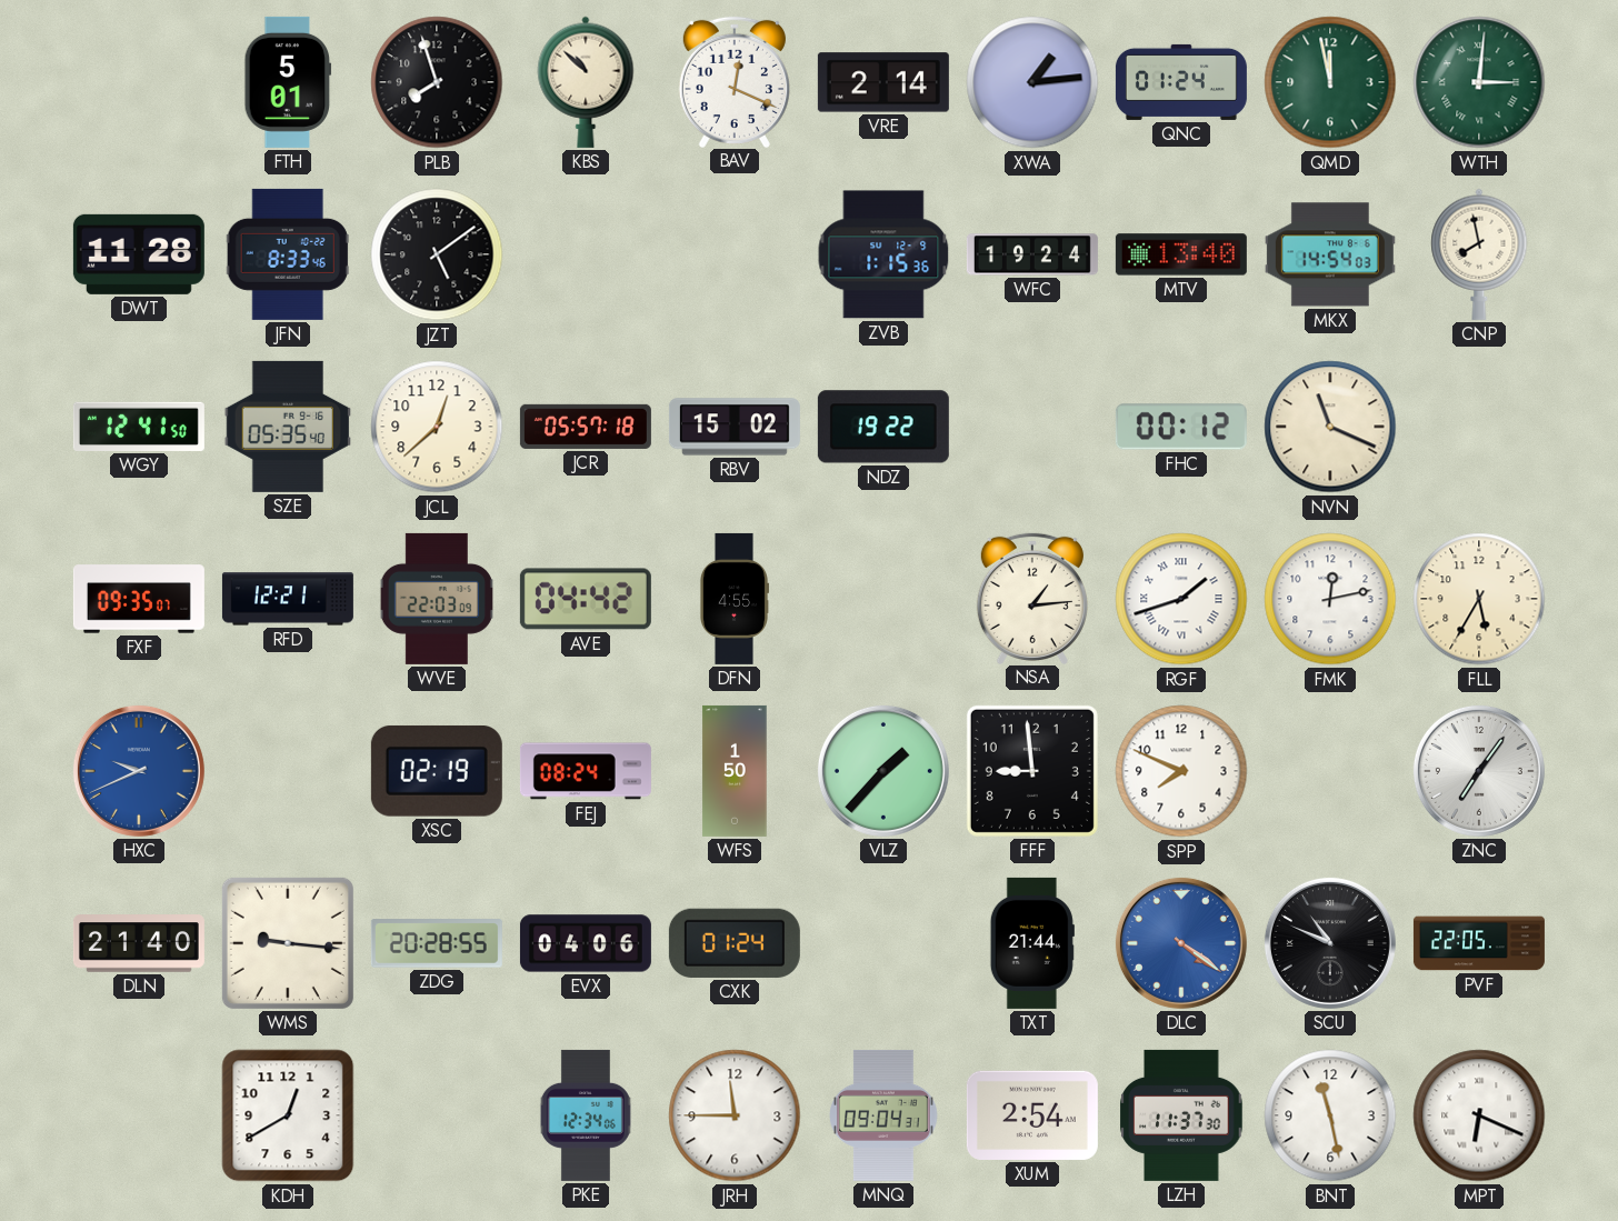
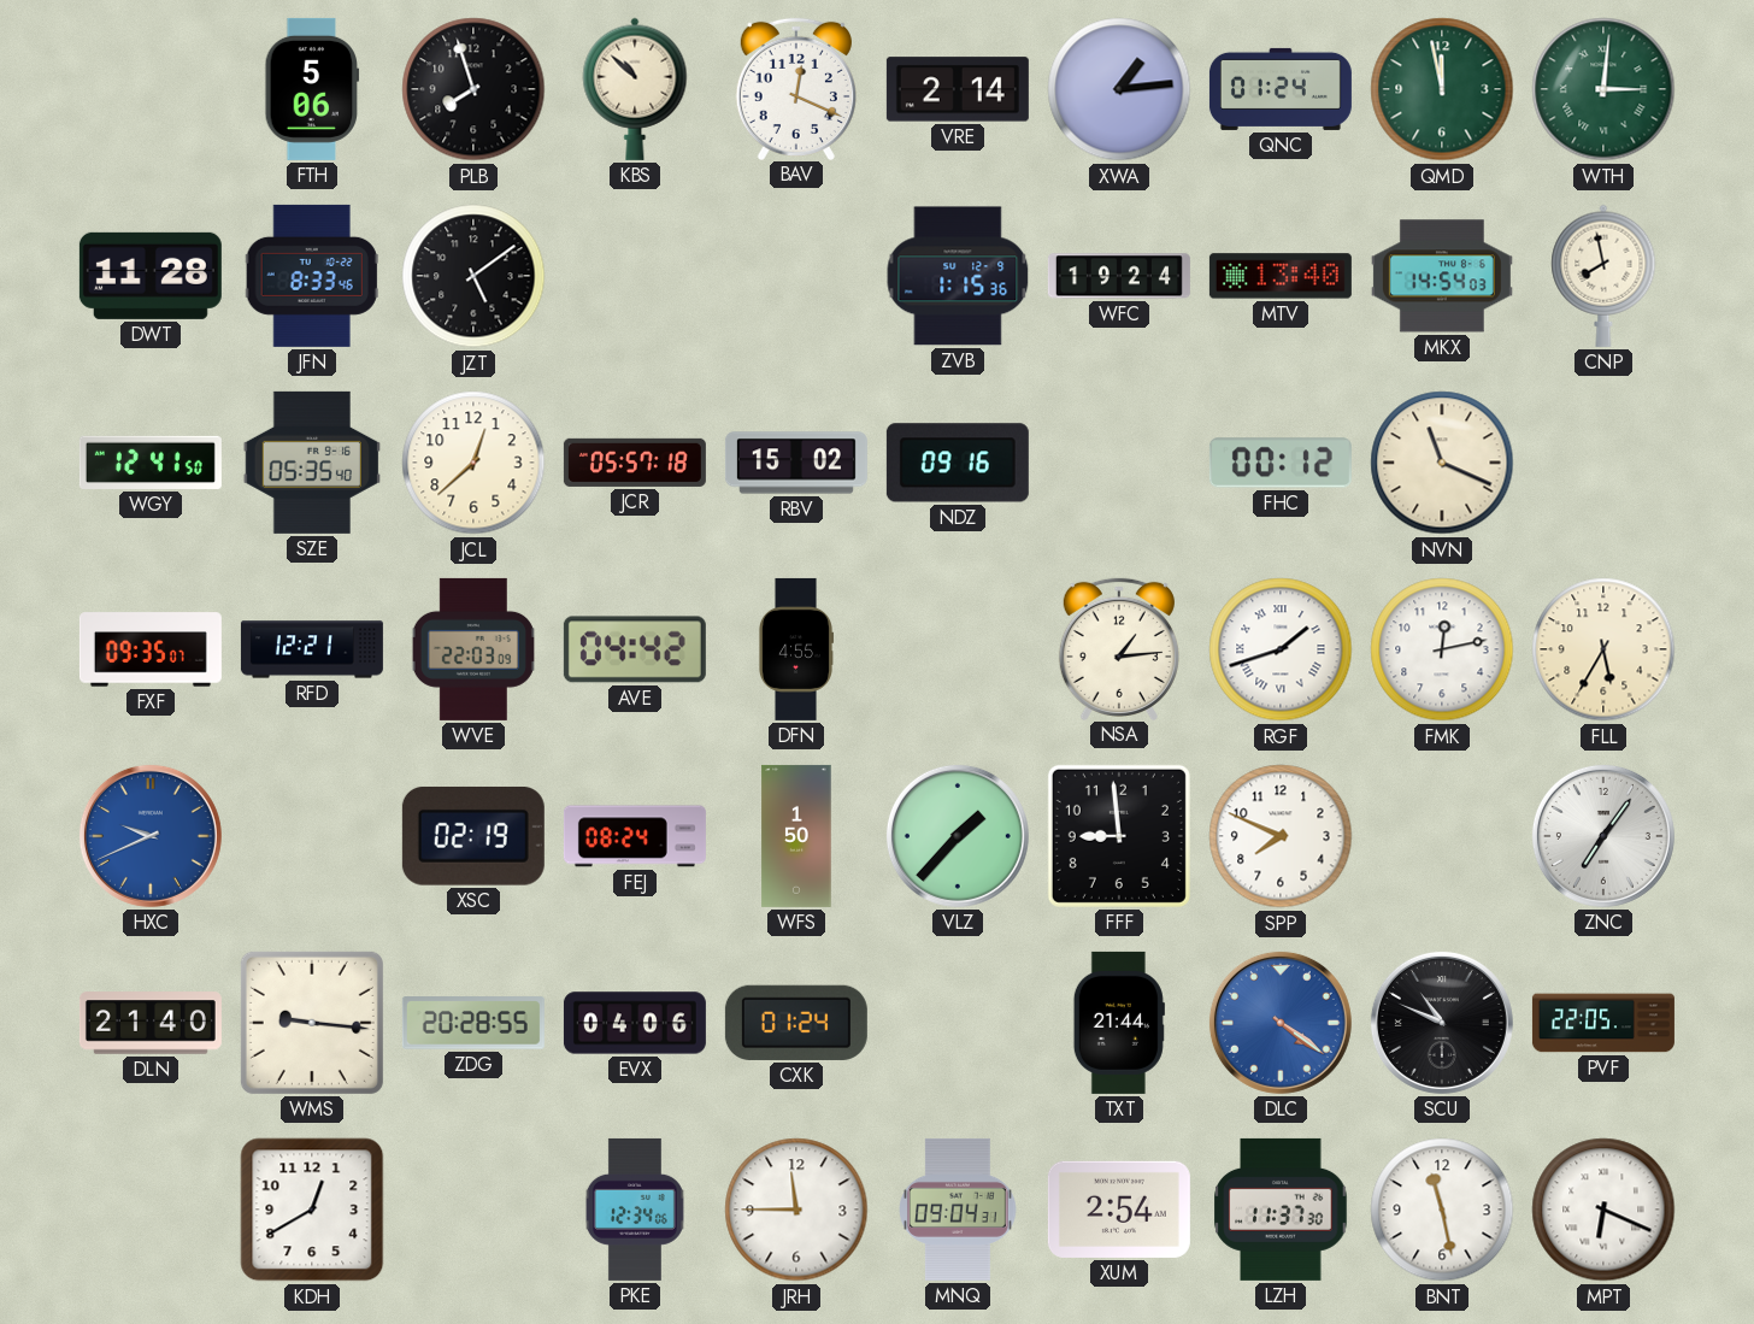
FTH: 5:01 -> 5:06 (312, 89)
NDZ: 19:22 -> 09:16 (958, 463)
